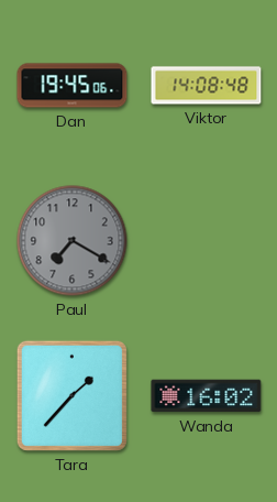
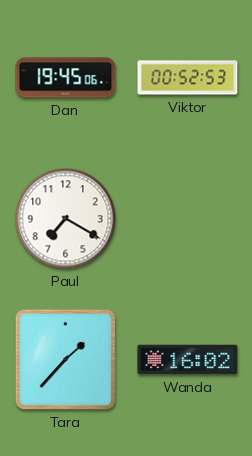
Viktor: 14:08 -> 00:52 (188, 78)
Paul dial: grey -> white (66, 219)
